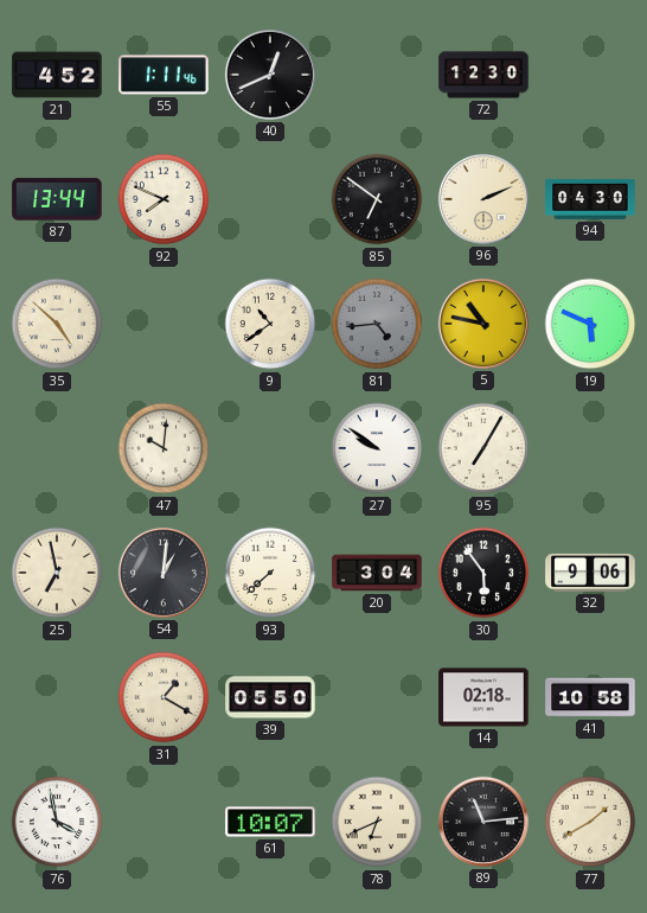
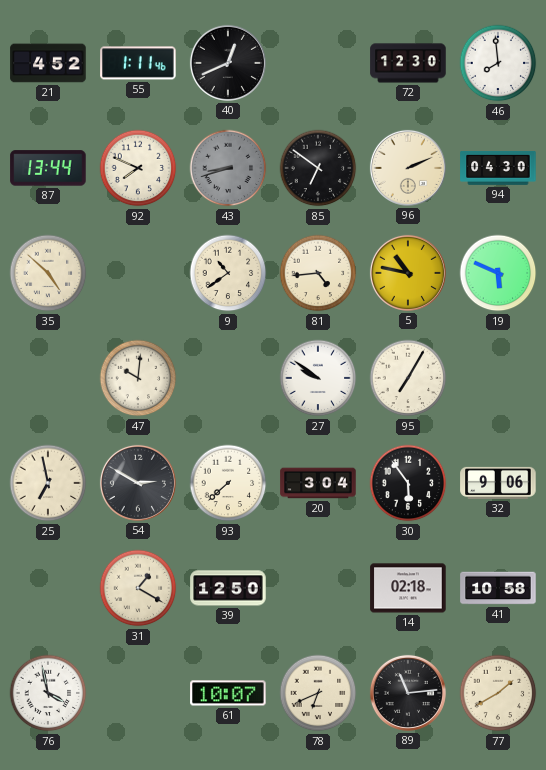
46: none -> 7:59 (498, 63)
43: none -> 8:42 (228, 168)
81 dial: grey -> cream (318, 273)
54: 1:01 -> 2:50 (138, 483)
39: 05:50 -> 12:50 (228, 588)
